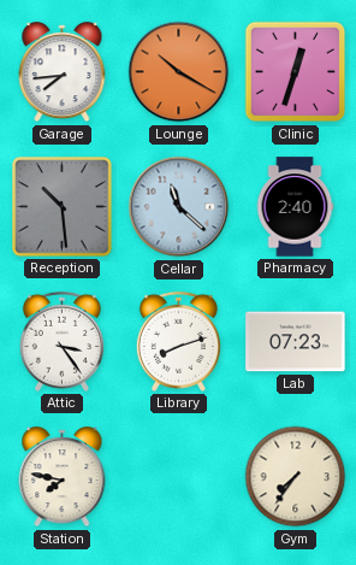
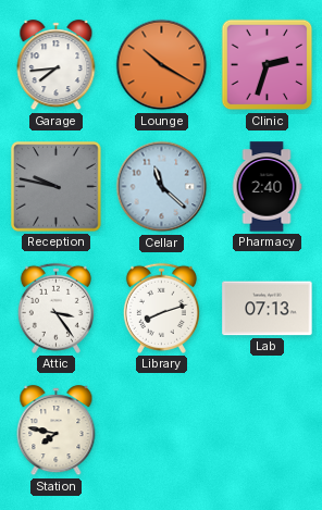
Clinic: 12:33 -> 2:33 (268, 65)
Reception: 10:29 -> 9:47 (57, 187)
Lab: 07:23 -> 07:13 (268, 309)
Gym: 7:36 -> none (296, 477)
